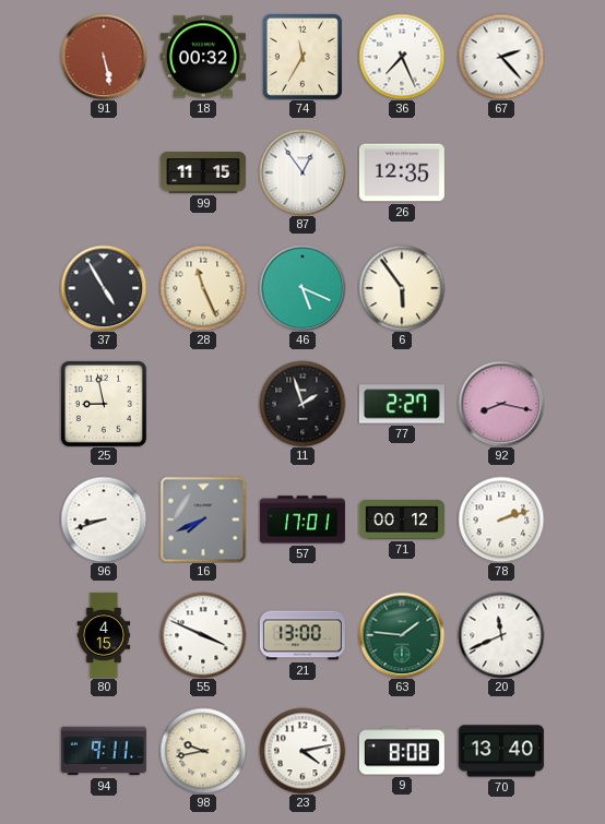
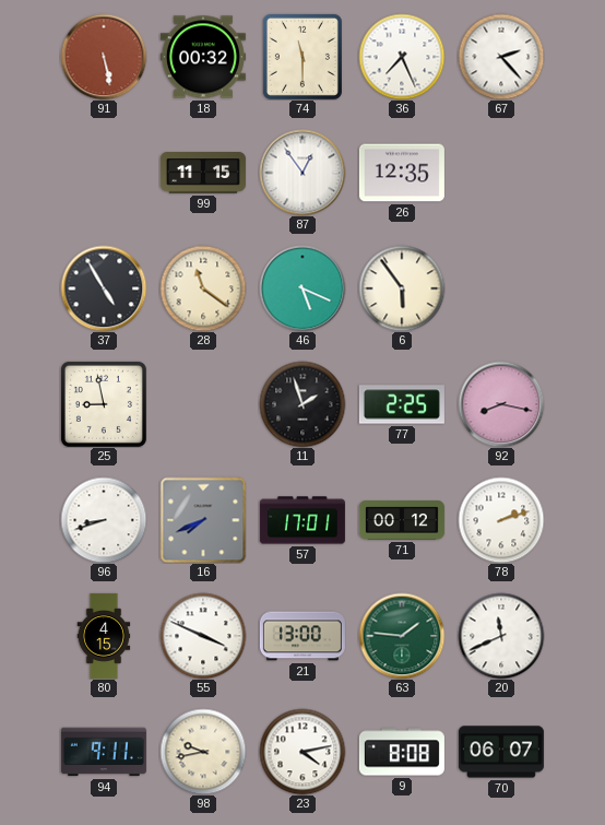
74: 11:35 -> 11:30 (302, 57)
28: 11:26 -> 11:21 (203, 288)
77: 2:27 -> 2:25 (402, 404)
70: 13:40 -> 06:07 (501, 752)
